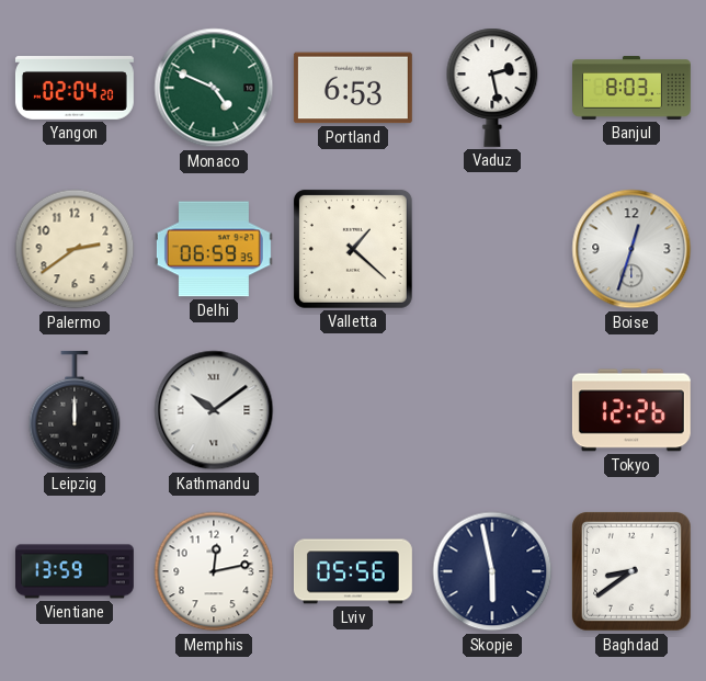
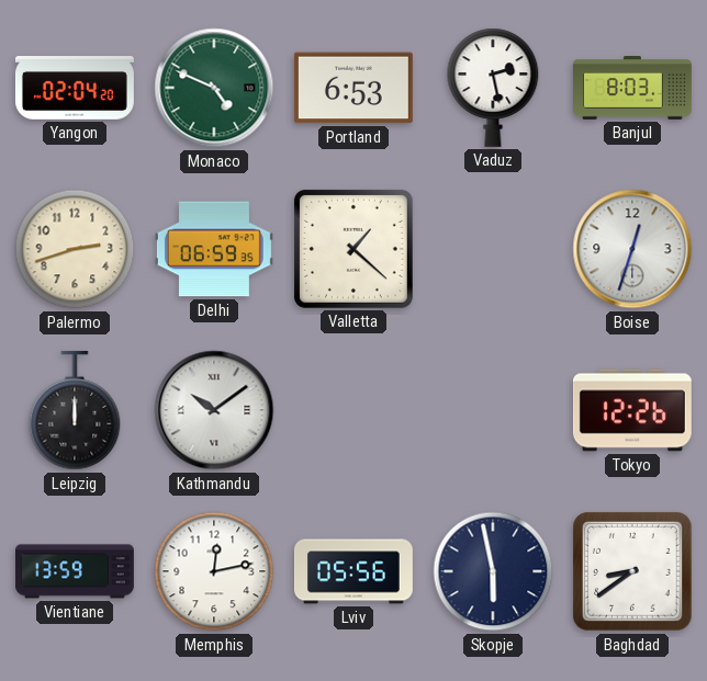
Palermo: 2:39 -> 2:42 (75, 249)
